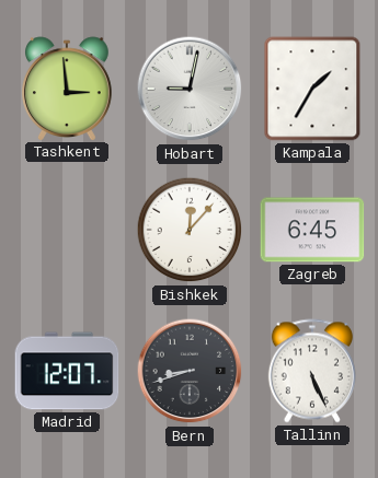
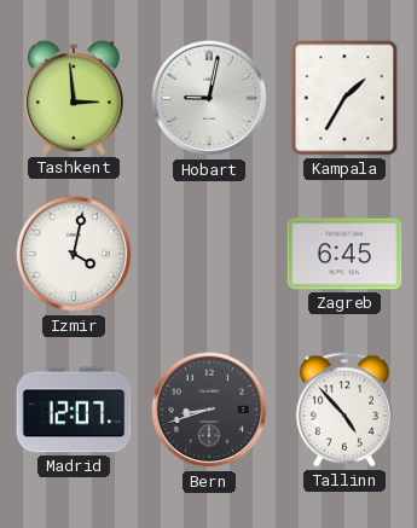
Izmir: none -> 4:02 (74, 254)
Bishkek: 12:07 -> none (190, 230)
Tallinn: 5:26 -> 4:53 (344, 410)
